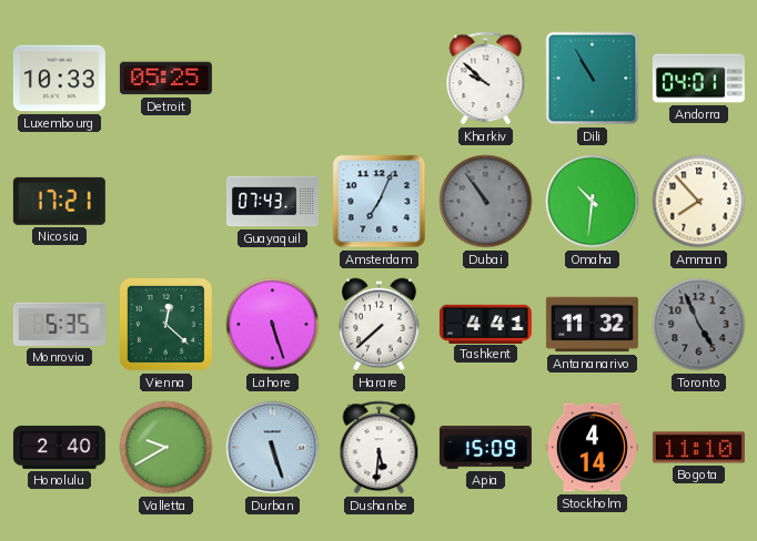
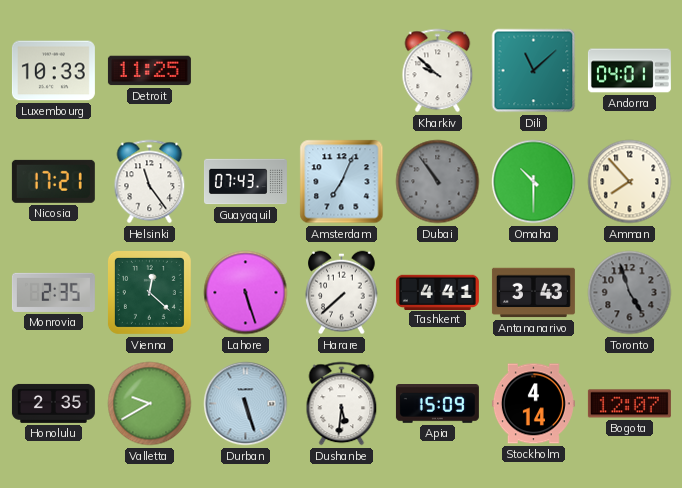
Detroit: 05:25 -> 11:25 (149, 71)
Dili: 10:55 -> 11:08 (534, 71)
Helsinki: none -> 11:24 (150, 182)
Omaha: 10:31 -> 10:30 (534, 182)
Monrovia: 5:35 -> 2:35 (53, 292)
Antananarivo: 11:32 -> 3:43 (533, 293)
Toronto: 4:56 -> 4:57 (630, 293)
Honolulu: 2:40 -> 2:35 (53, 403)
Bogota: 11:10 -> 12:07 (629, 404)
